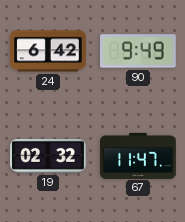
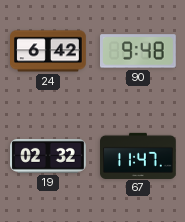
90: 9:49 -> 9:48 (139, 51)
